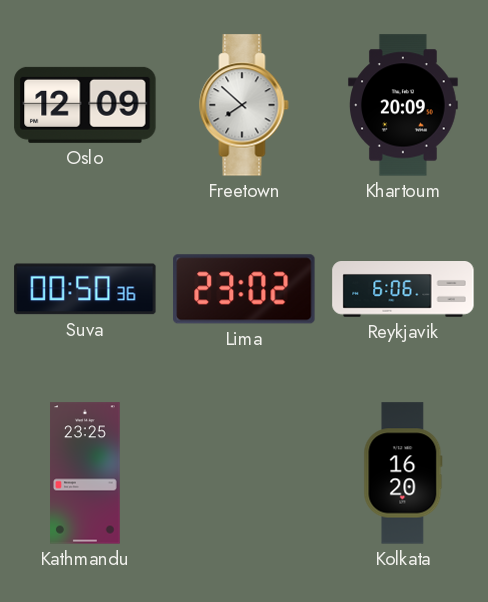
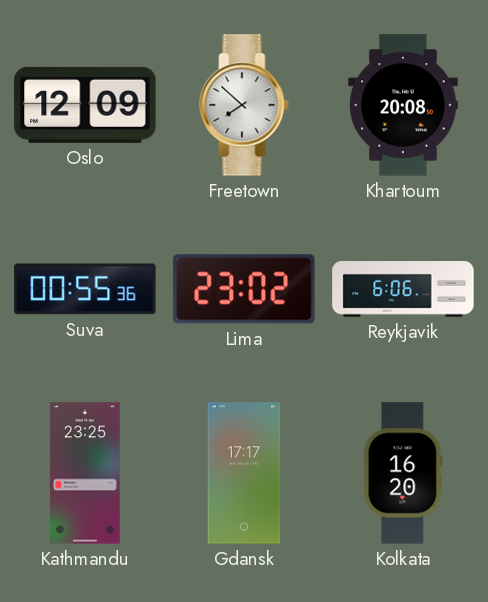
Khartoum: 20:09 -> 20:08 (403, 105)
Suva: 00:50 -> 00:55 (85, 289)
Gdansk: none -> 17:17 (244, 473)
